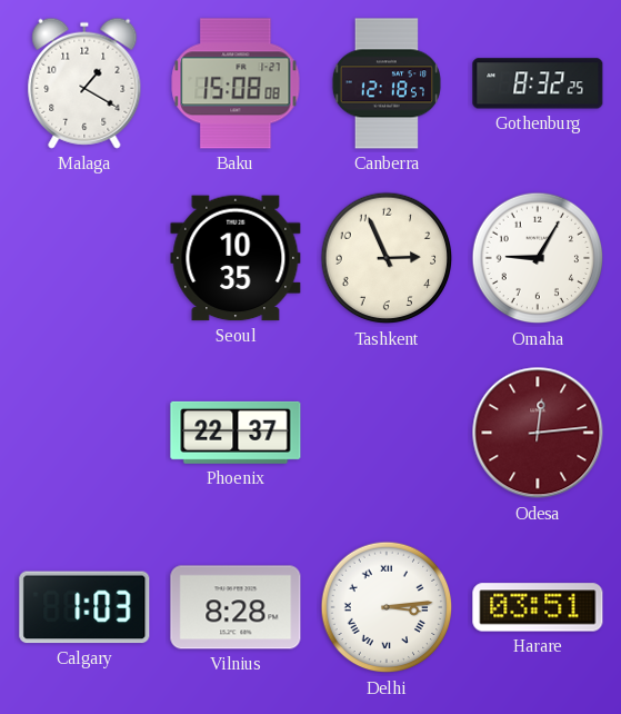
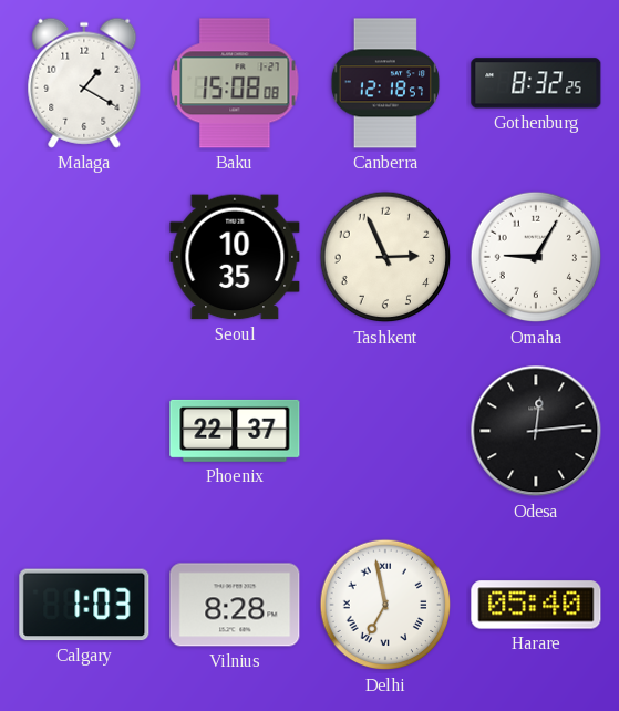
Odesa dial: burgundy -> black (536, 431)
Delhi: 3:14 -> 6:58 (385, 605)
Harare: 03:51 -> 05:40 (536, 605)
